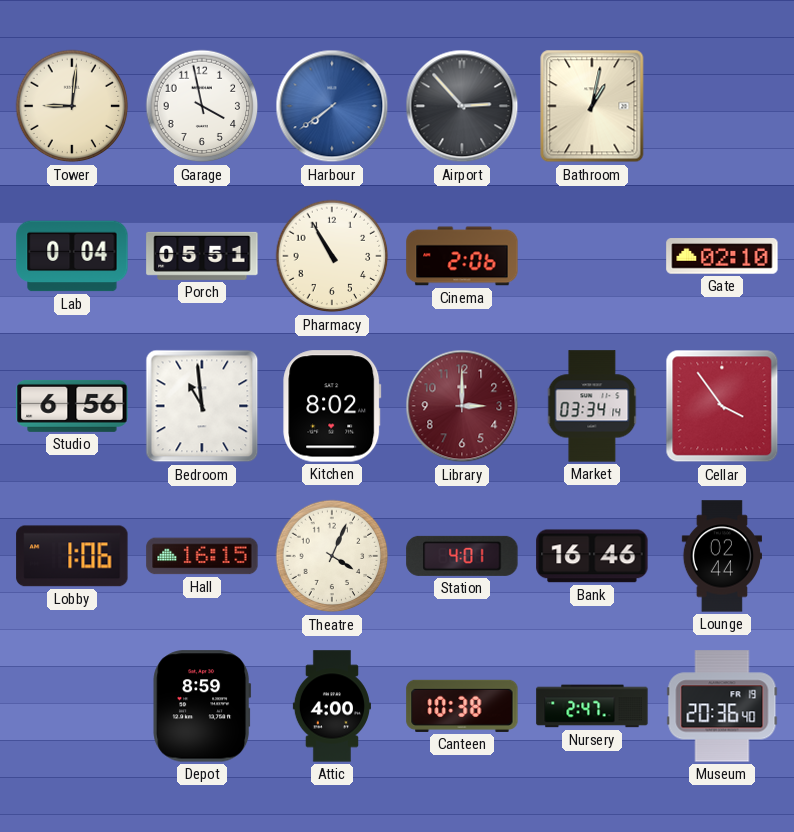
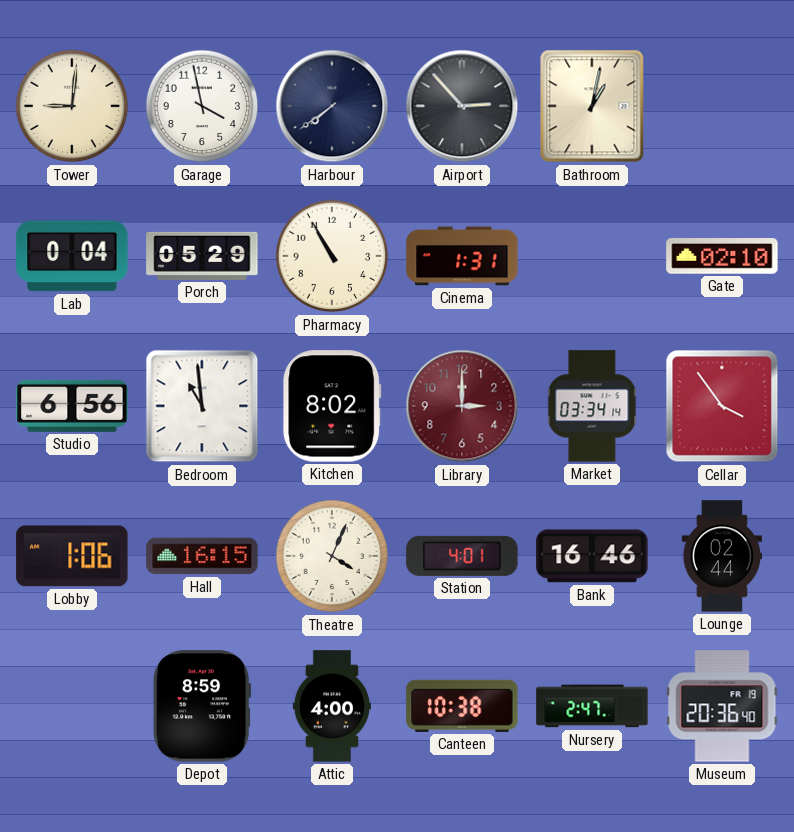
Harbour dial: blue -> navy (332, 106)
Porch: 05:51 -> 05:29 (202, 256)
Cinema: 2:06 -> 1:31 (462, 256)
